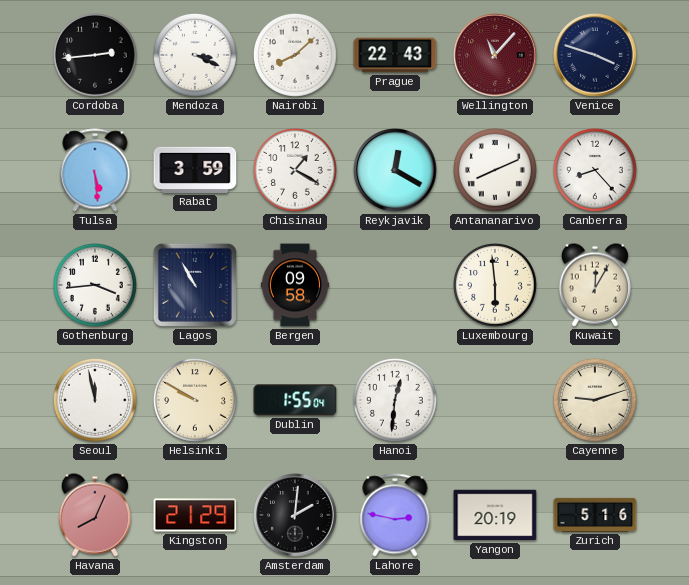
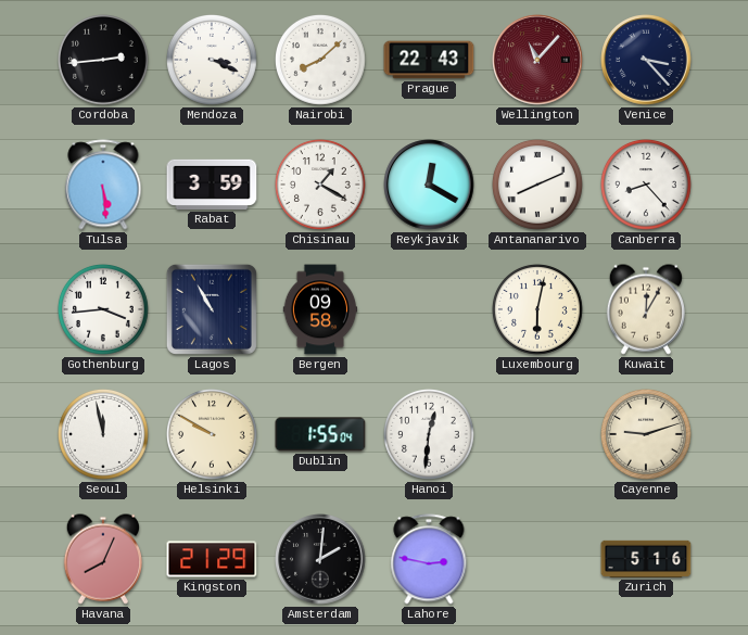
Venice: 3:48 -> 3:23 (646, 60)
Luxembourg: 5:59 -> 6:02 (538, 310)
Yangon: 20:19 -> none (495, 515)
